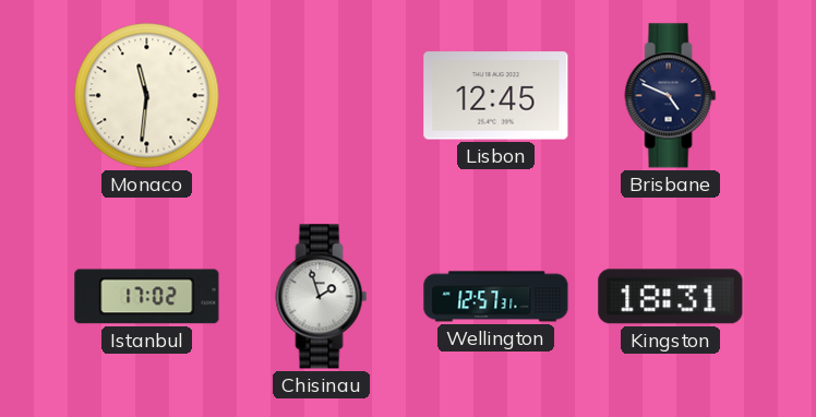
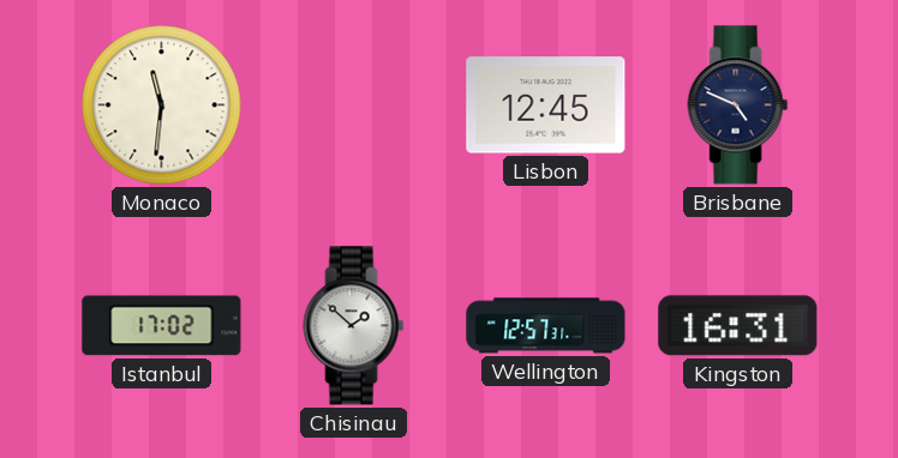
Chisinau: 1:57 -> 1:52 (354, 326)
Kingston: 18:31 -> 16:31 (738, 326)
